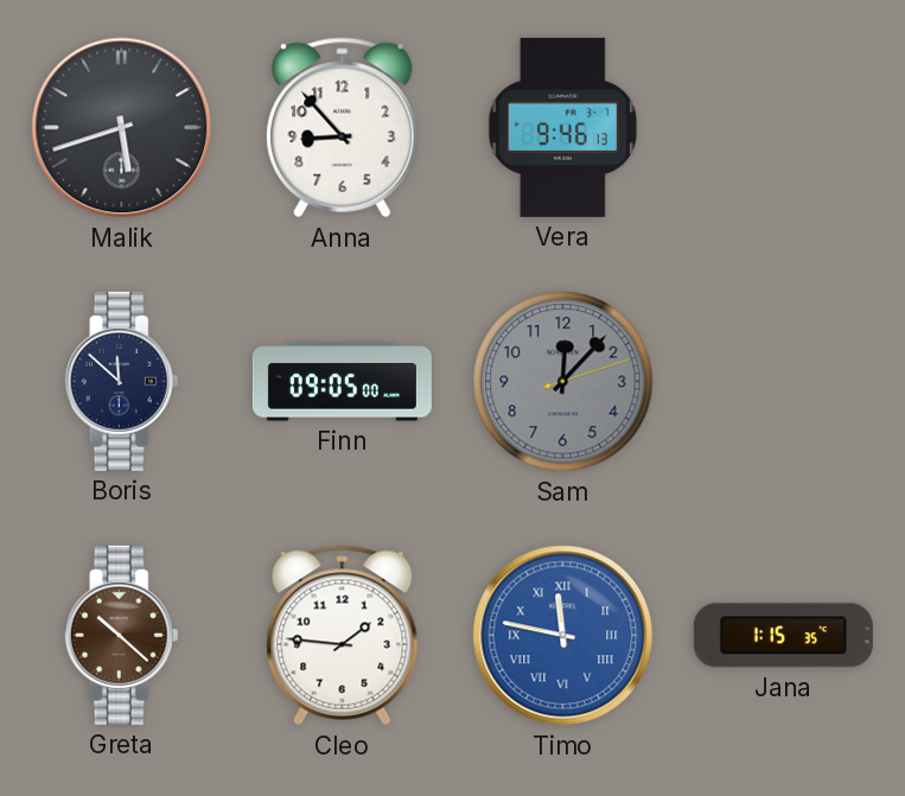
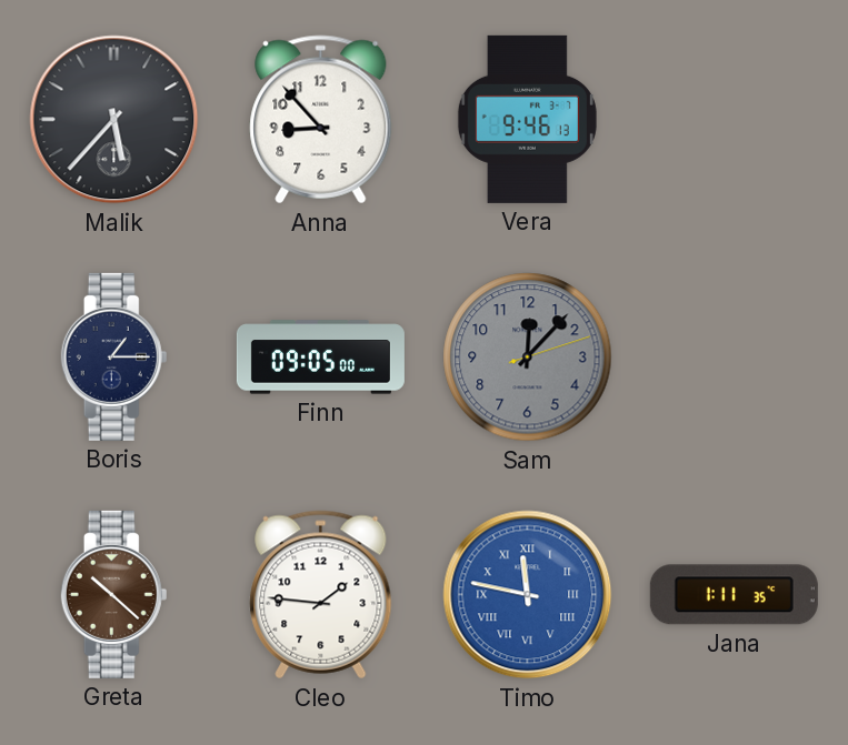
Malik: 5:42 -> 5:37 (114, 120)
Boris: 11:52 -> 1:15 (114, 356)
Jana: 1:15 -> 1:11 (734, 595)
